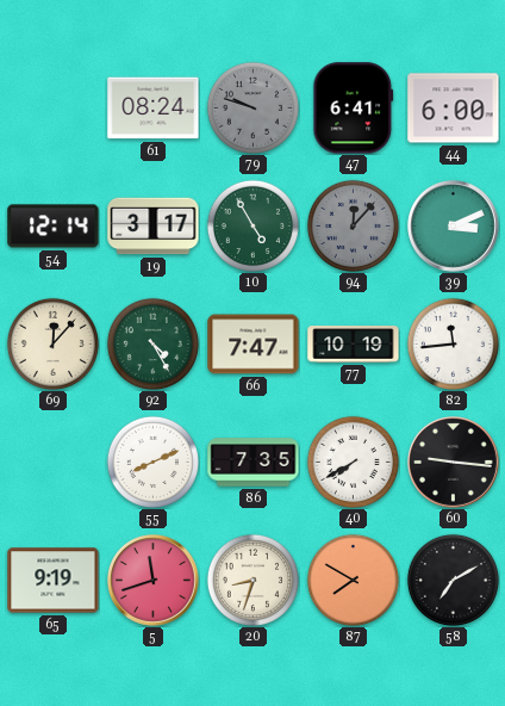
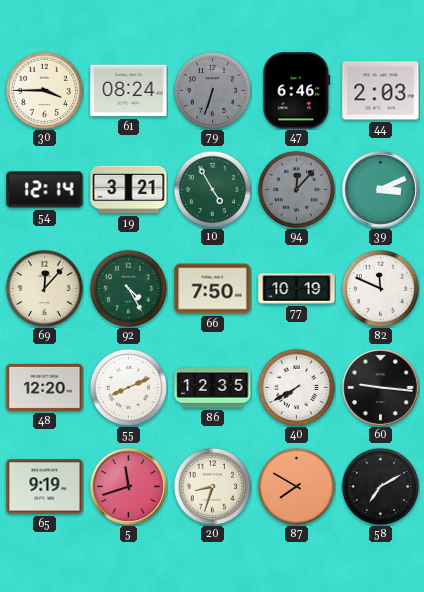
30: none -> 3:45 (44, 90)
79: 9:48 -> 6:33 (212, 90)
47: 6:41 -> 6:46 (297, 91)
44: 6:00 -> 2:03 (381, 91)
19: 3:17 -> 3:21 (129, 190)
66: 7:47 -> 7:50 (213, 289)
82: 11:44 -> 11:49 (380, 288)
48: none -> 12:20 (45, 387)
86: 7:35 -> 12:35 (213, 388)
